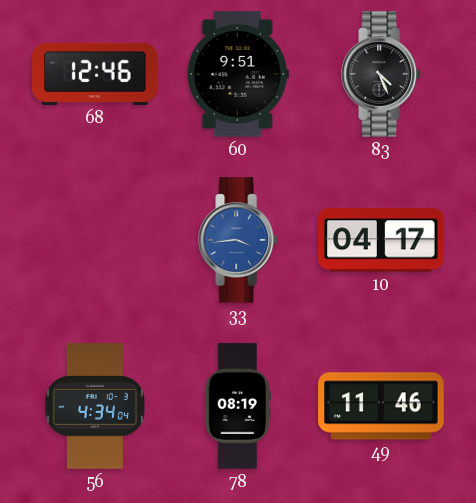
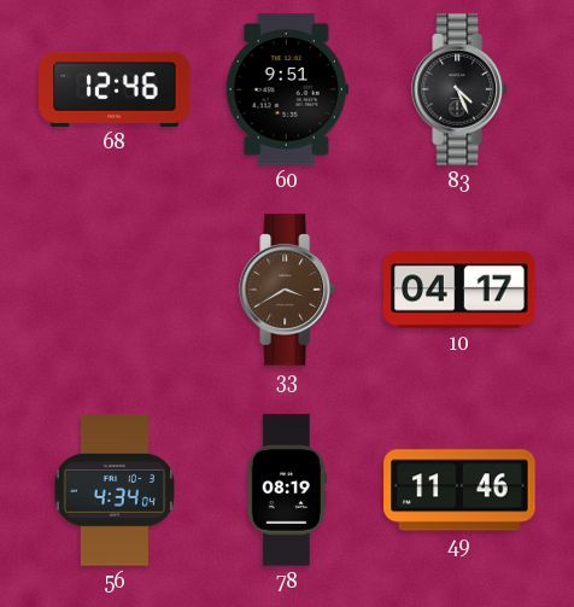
33: 3:44 -> 3:40 (287, 290)
33 dial: blue -> brown (287, 290)
